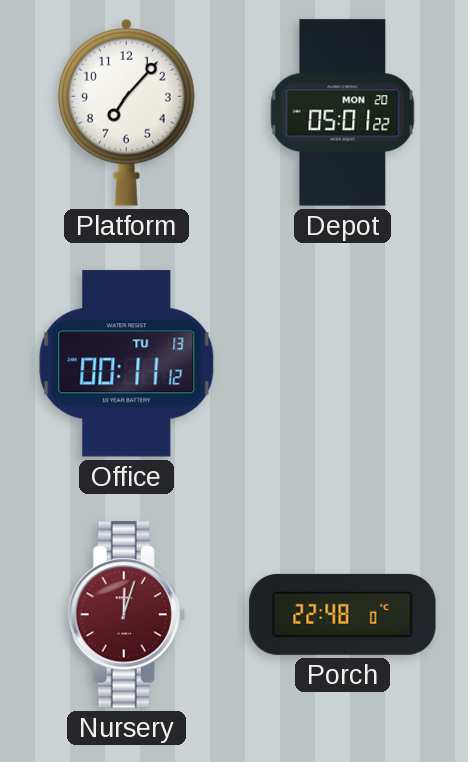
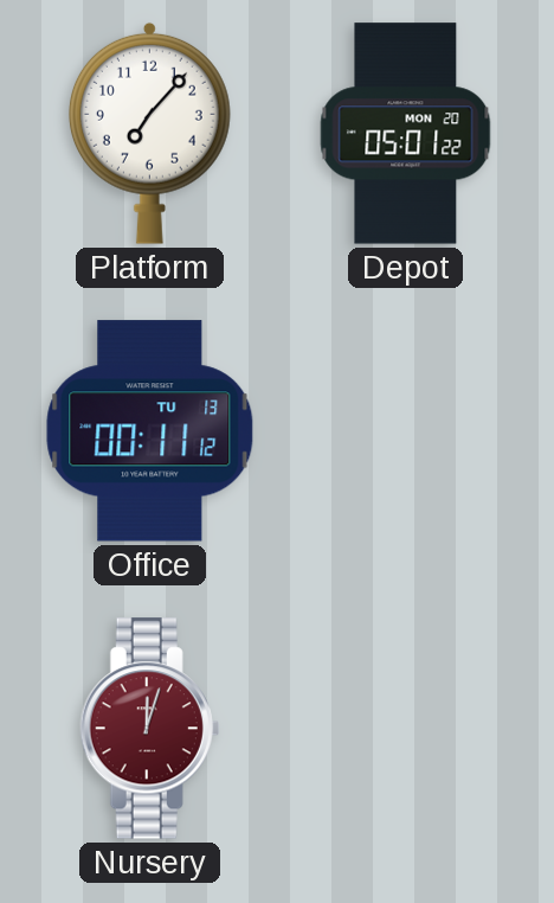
Porch: 22:48 -> none (343, 614)
